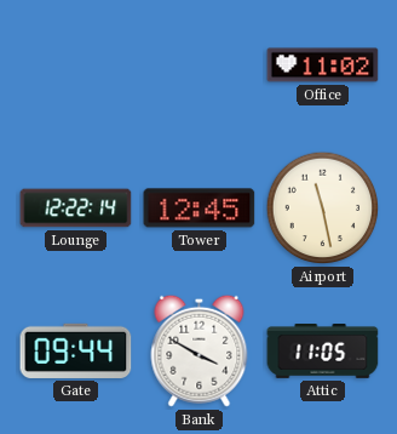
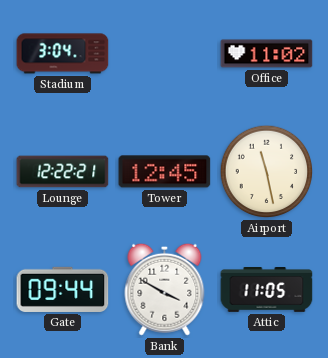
Stadium: none -> 3:04 (63, 54)
Lounge: 12:22:14 -> 12:22:21 (63, 172)
